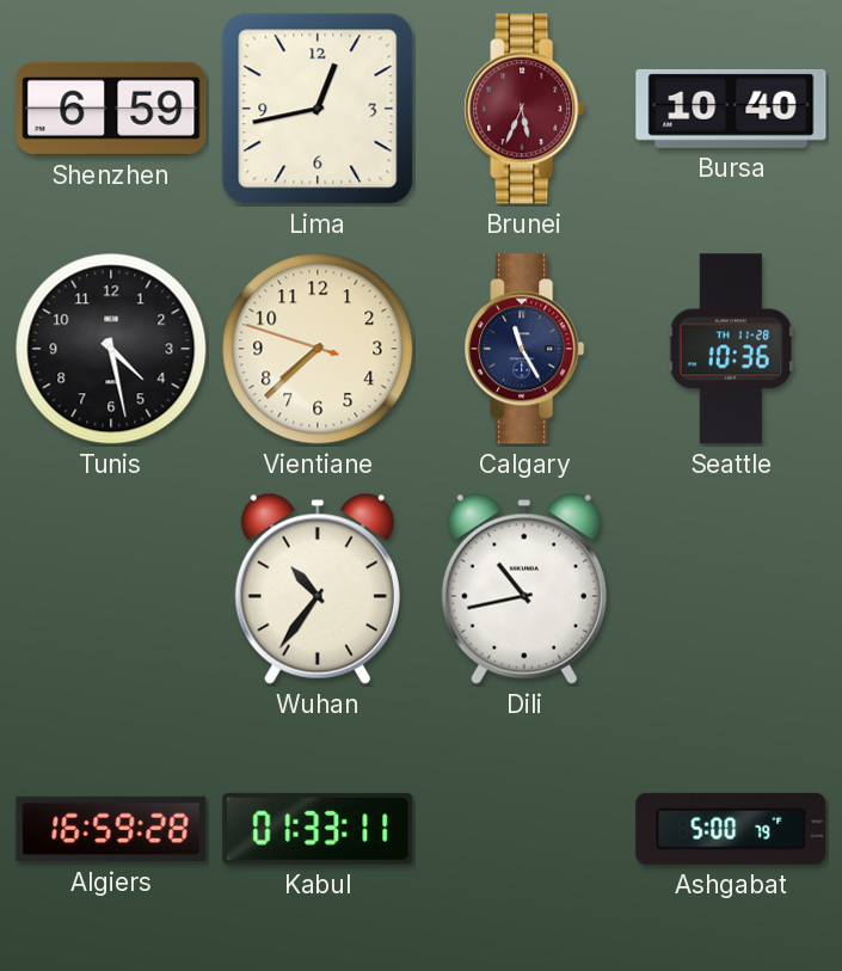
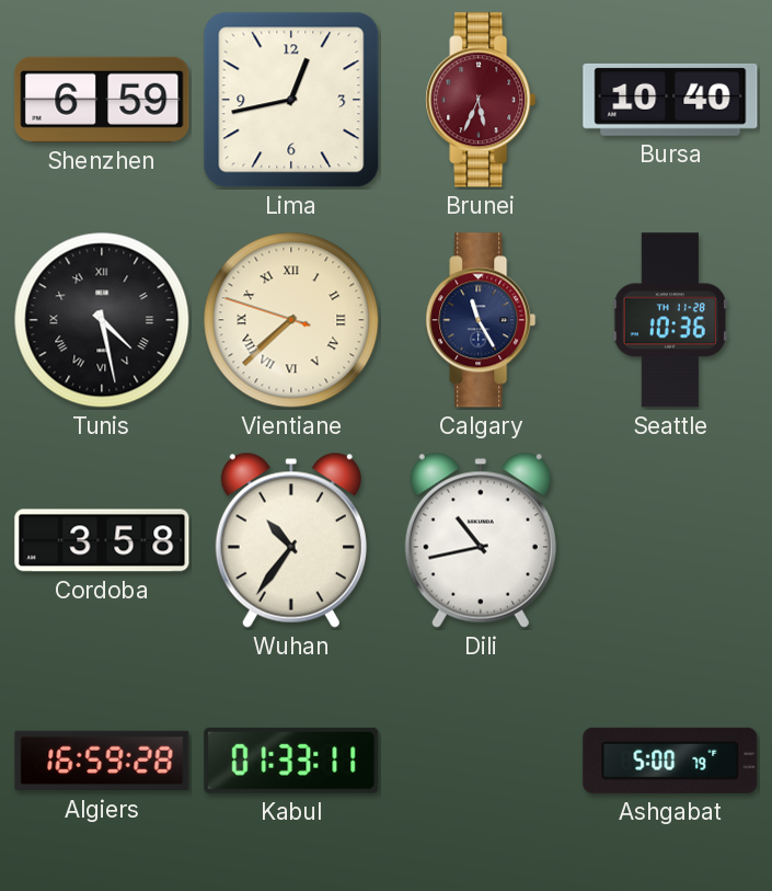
Tunis numerals: Arabic -> Roman (102, 320)
Vientiane numerals: Arabic -> Roman (291, 320)
Cordoba: none -> 3:58 (102, 540)
